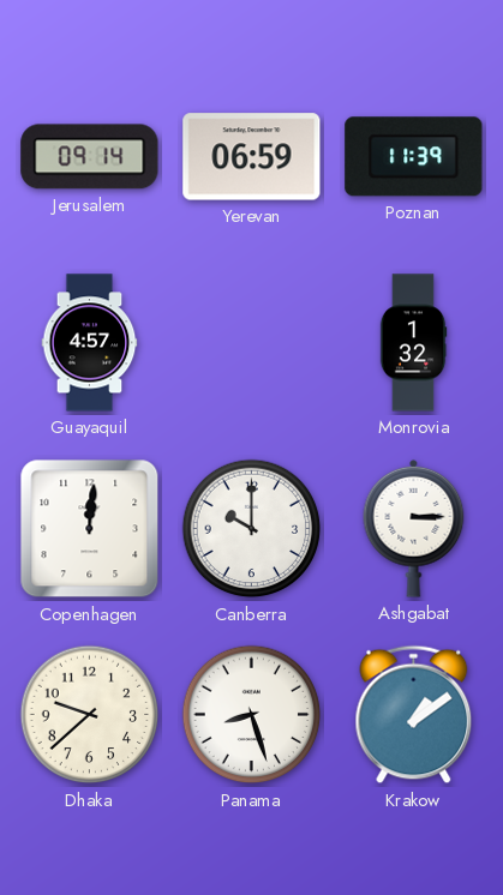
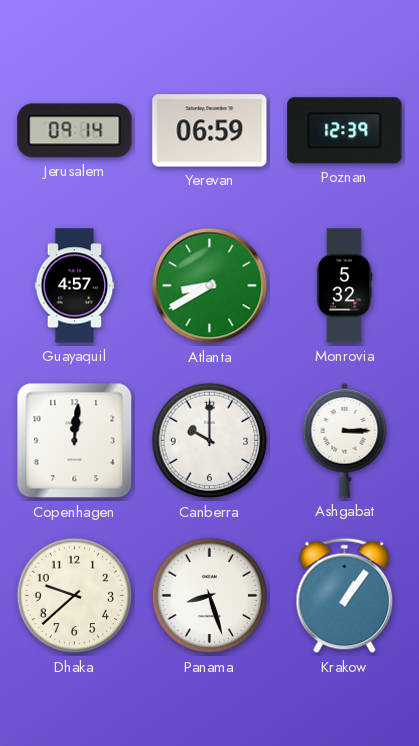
Poznan: 11:39 -> 12:39 (345, 131)
Atlanta: none -> 8:40 (210, 286)
Monrovia: 1:32 -> 5:32 (344, 286)
Krakow: 1:09 -> 1:06 (345, 596)
